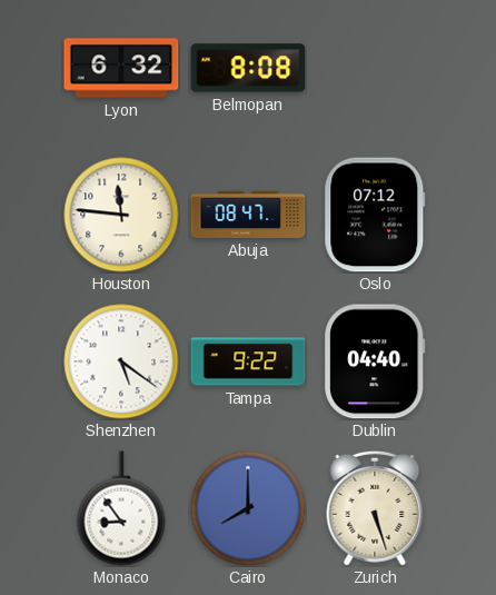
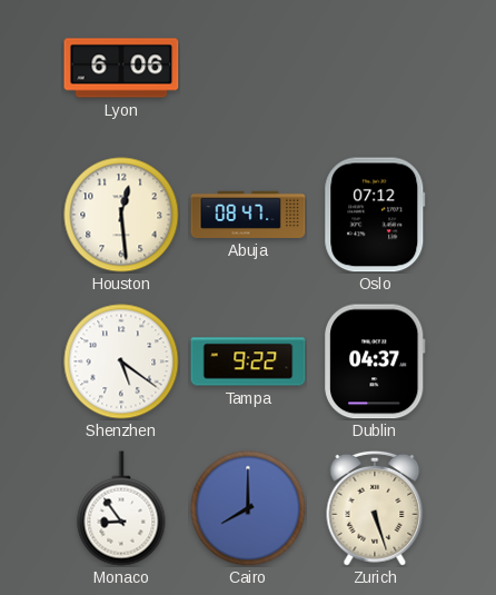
Lyon: 6:32 -> 6:06 (121, 68)
Belmopan: 8:08 -> none (248, 68)
Houston: 11:46 -> 12:29 (121, 215)
Dublin: 04:40 -> 04:37 (376, 361)
